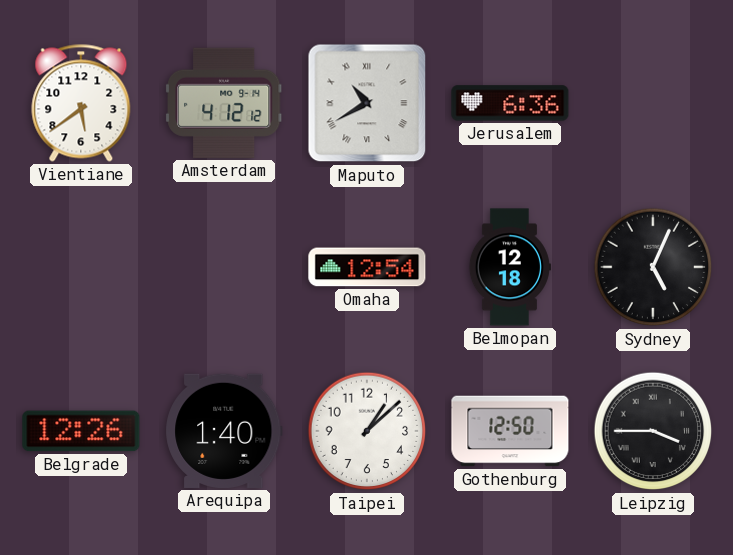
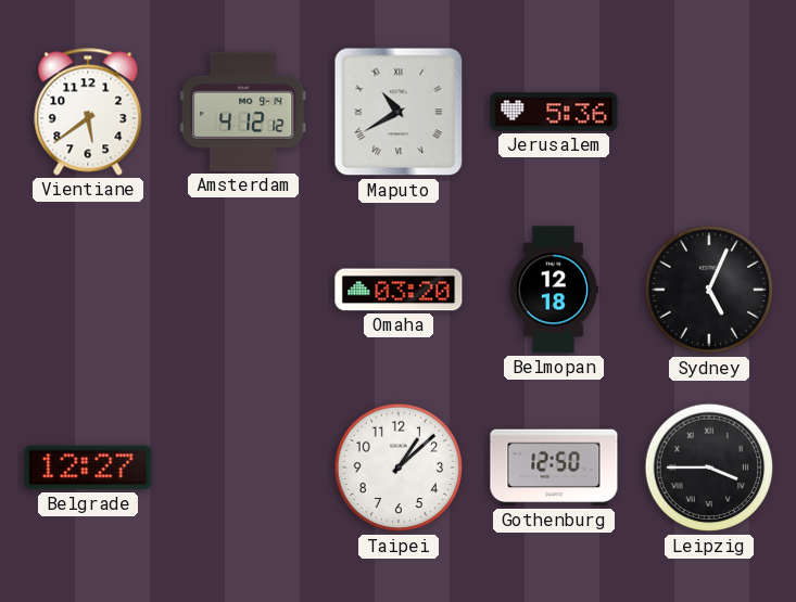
Jerusalem: 6:36 -> 5:36 (554, 112)
Omaha: 12:54 -> 03:20 (399, 290)
Belgrade: 12:26 -> 12:27 (88, 467)
Arequipa: 1:40 -> none (224, 431)
